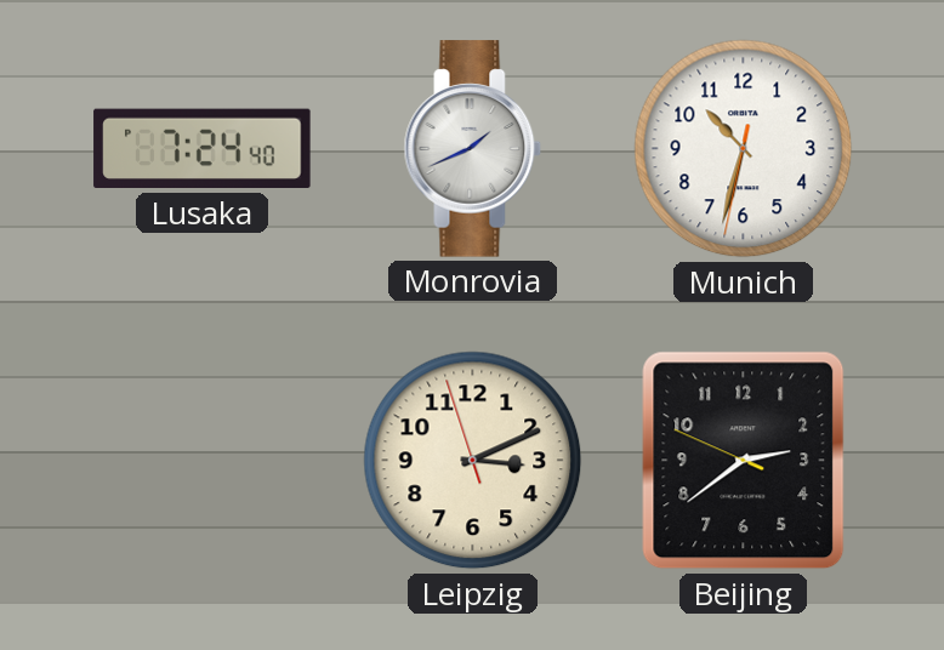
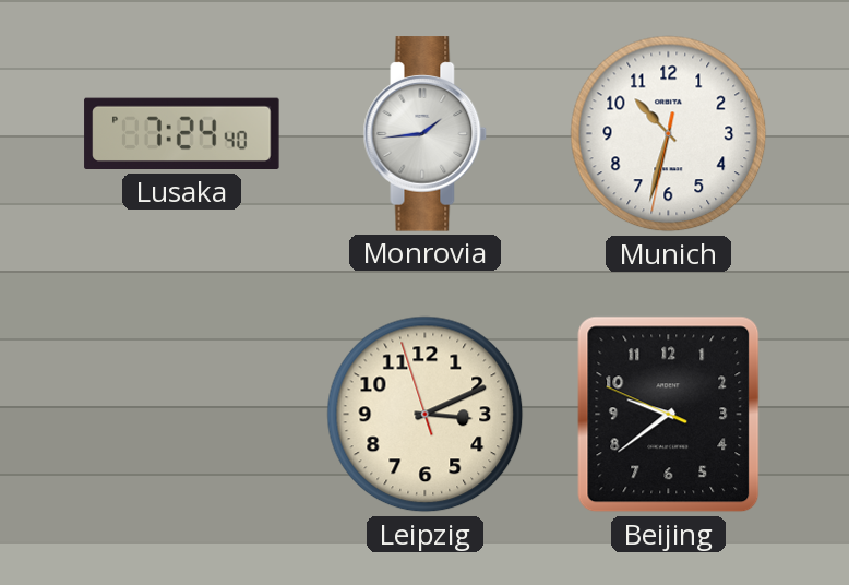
Monrovia: 1:41 -> 1:44 (426, 134)
Beijing: 2:38 -> 9:38 (669, 415)
